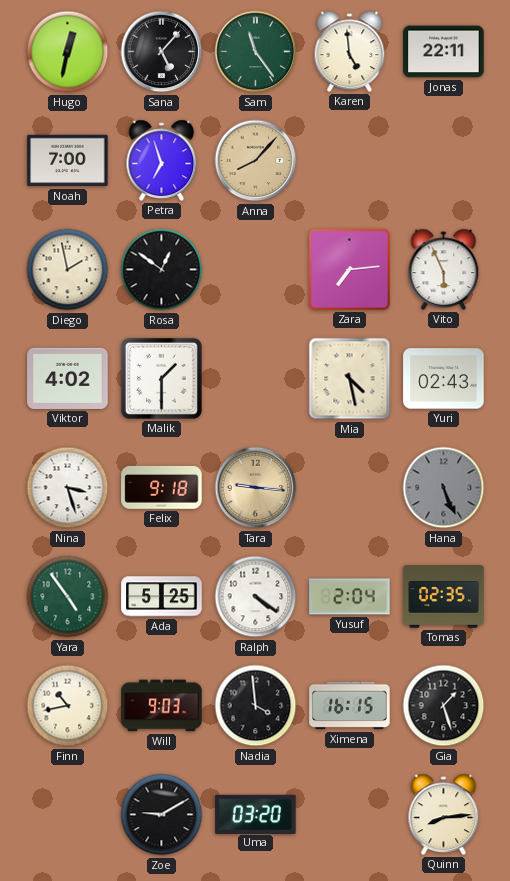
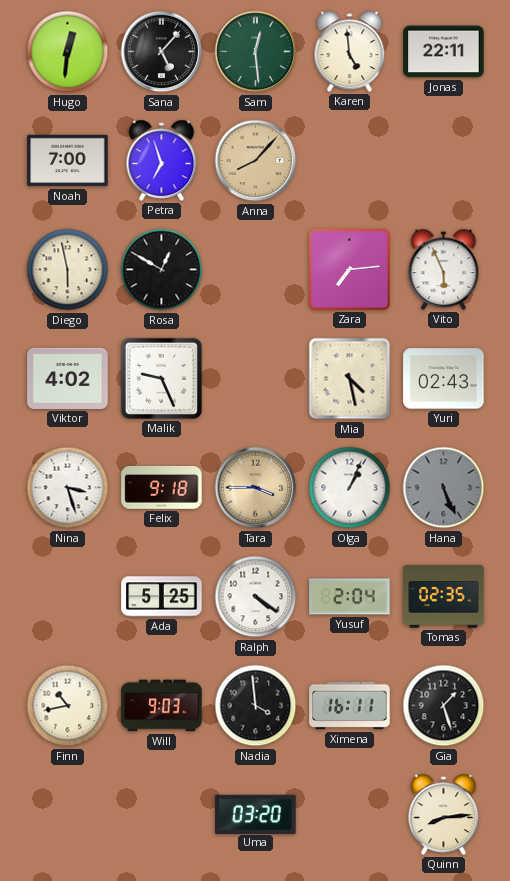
Hugo: 12:32 -> 12:31 (68, 52)
Sam: 11:24 -> 12:29 (256, 52)
Diego: 1:58 -> 5:58 (68, 270)
Rosa: 12:51 -> 12:50 (162, 270)
Malik: 1:30 -> 9:26 (161, 378)
Tara: 9:16 -> 3:45 (256, 488)
Olga: none -> 1:04 (350, 488)
Yara: 4:54 -> none (68, 597)
Ximena: 16:15 -> 16:11 (350, 706)
Zoe: 9:10 -> none (162, 815)
